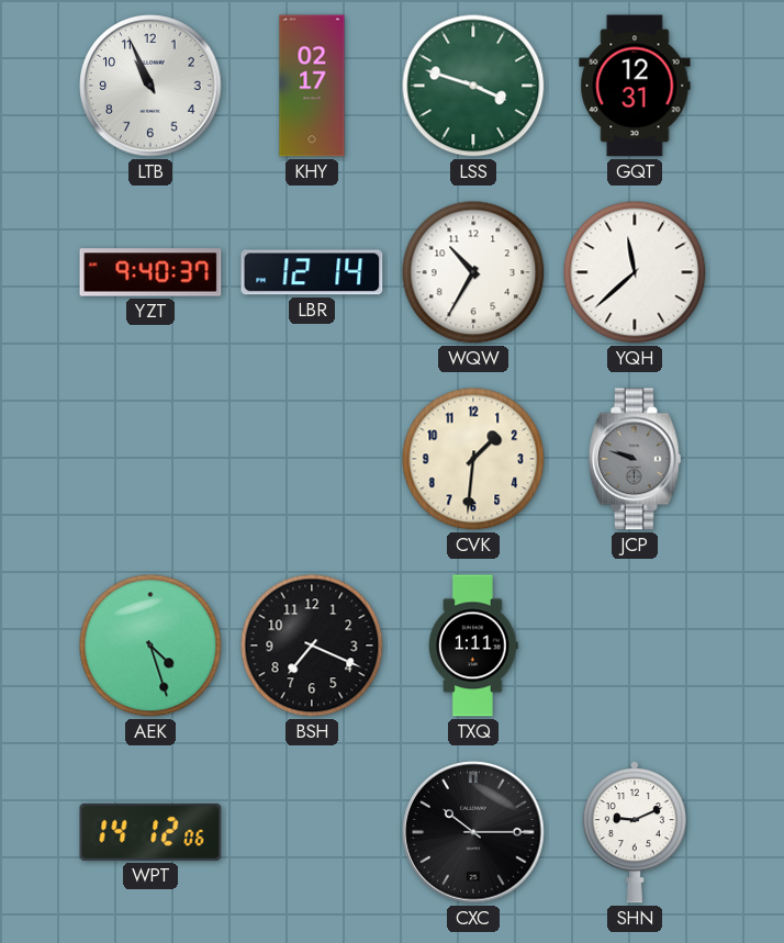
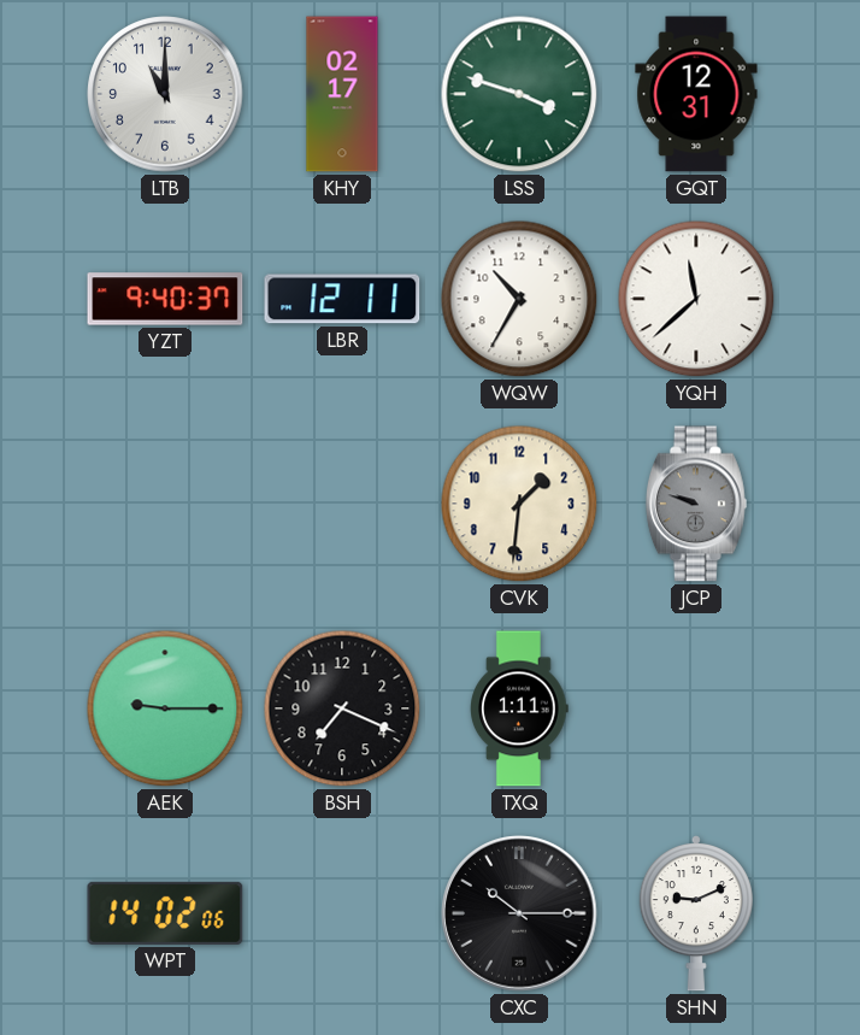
LTB: 10:56 -> 11:00 (165, 94)
LBR: 12:14 -> 12:11 (342, 299)
AEK: 4:27 -> 9:15 (165, 708)
WPT: 14:12 -> 14:02 (165, 913)
